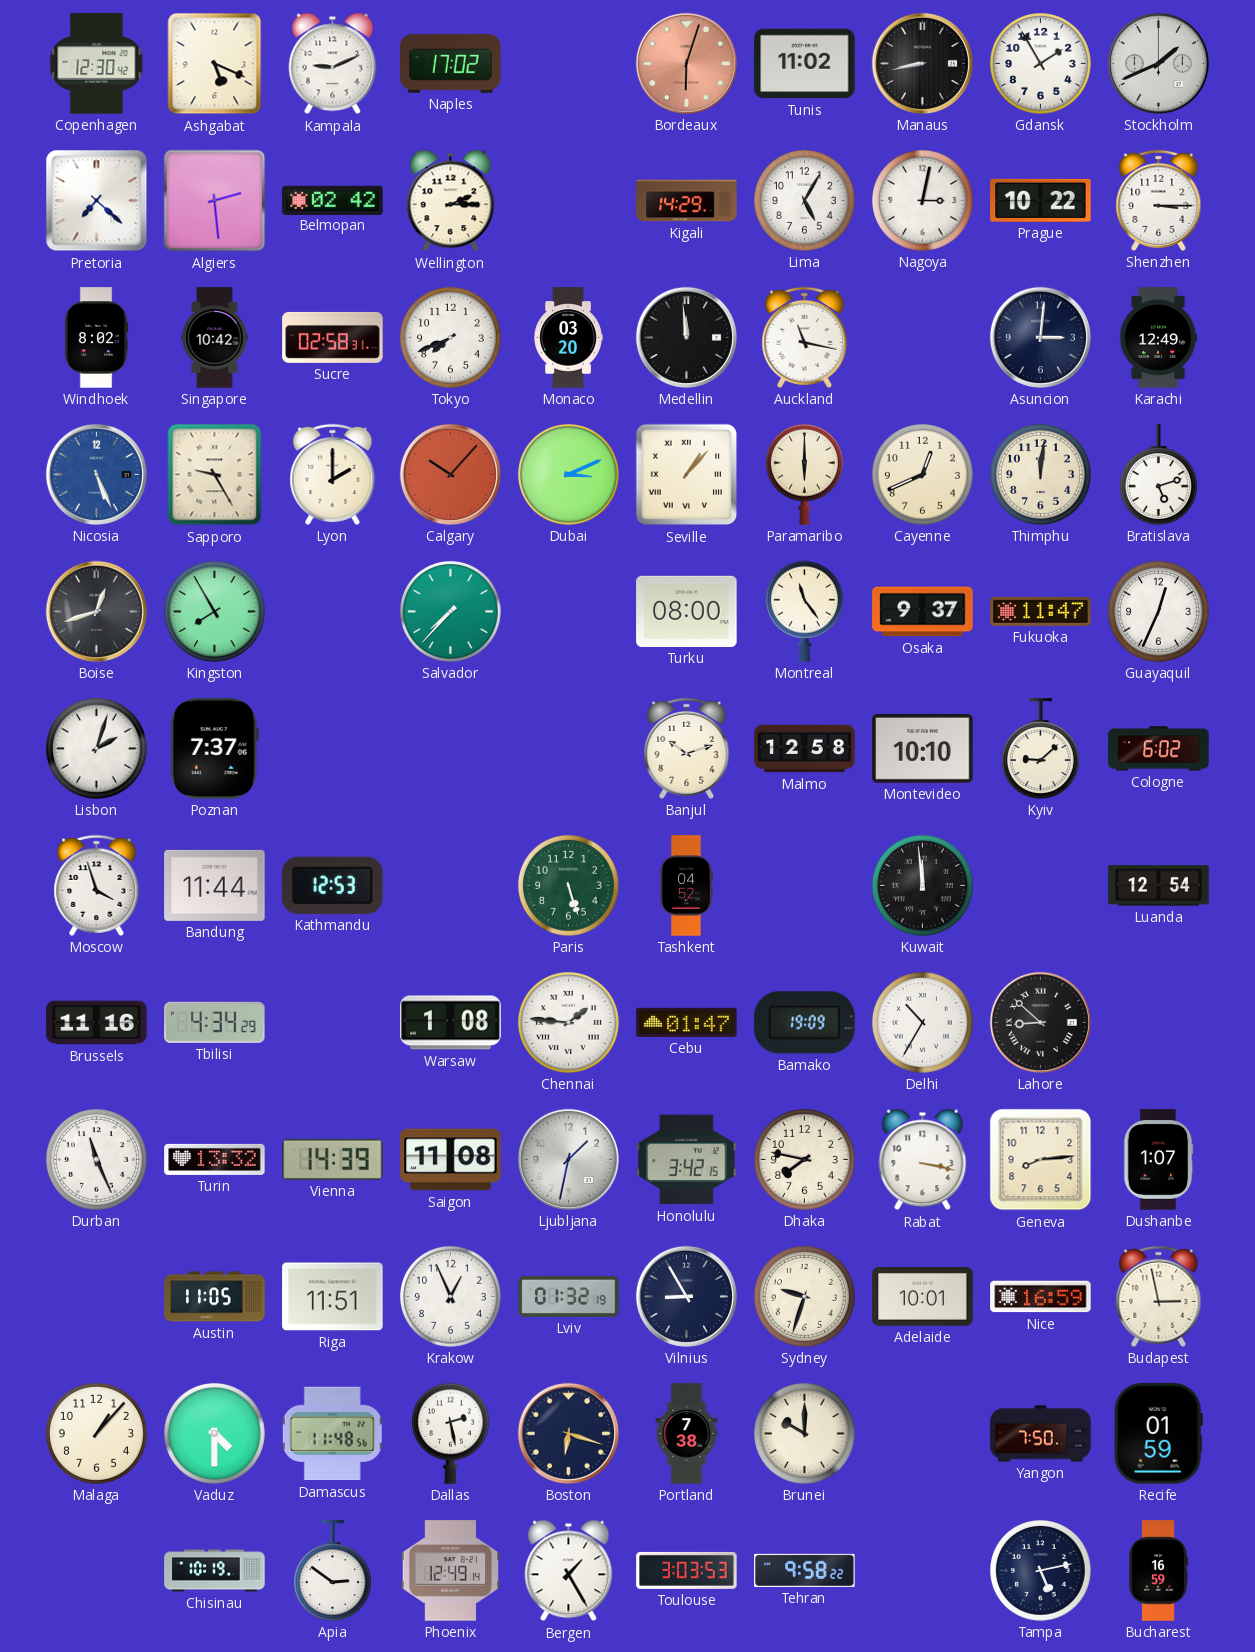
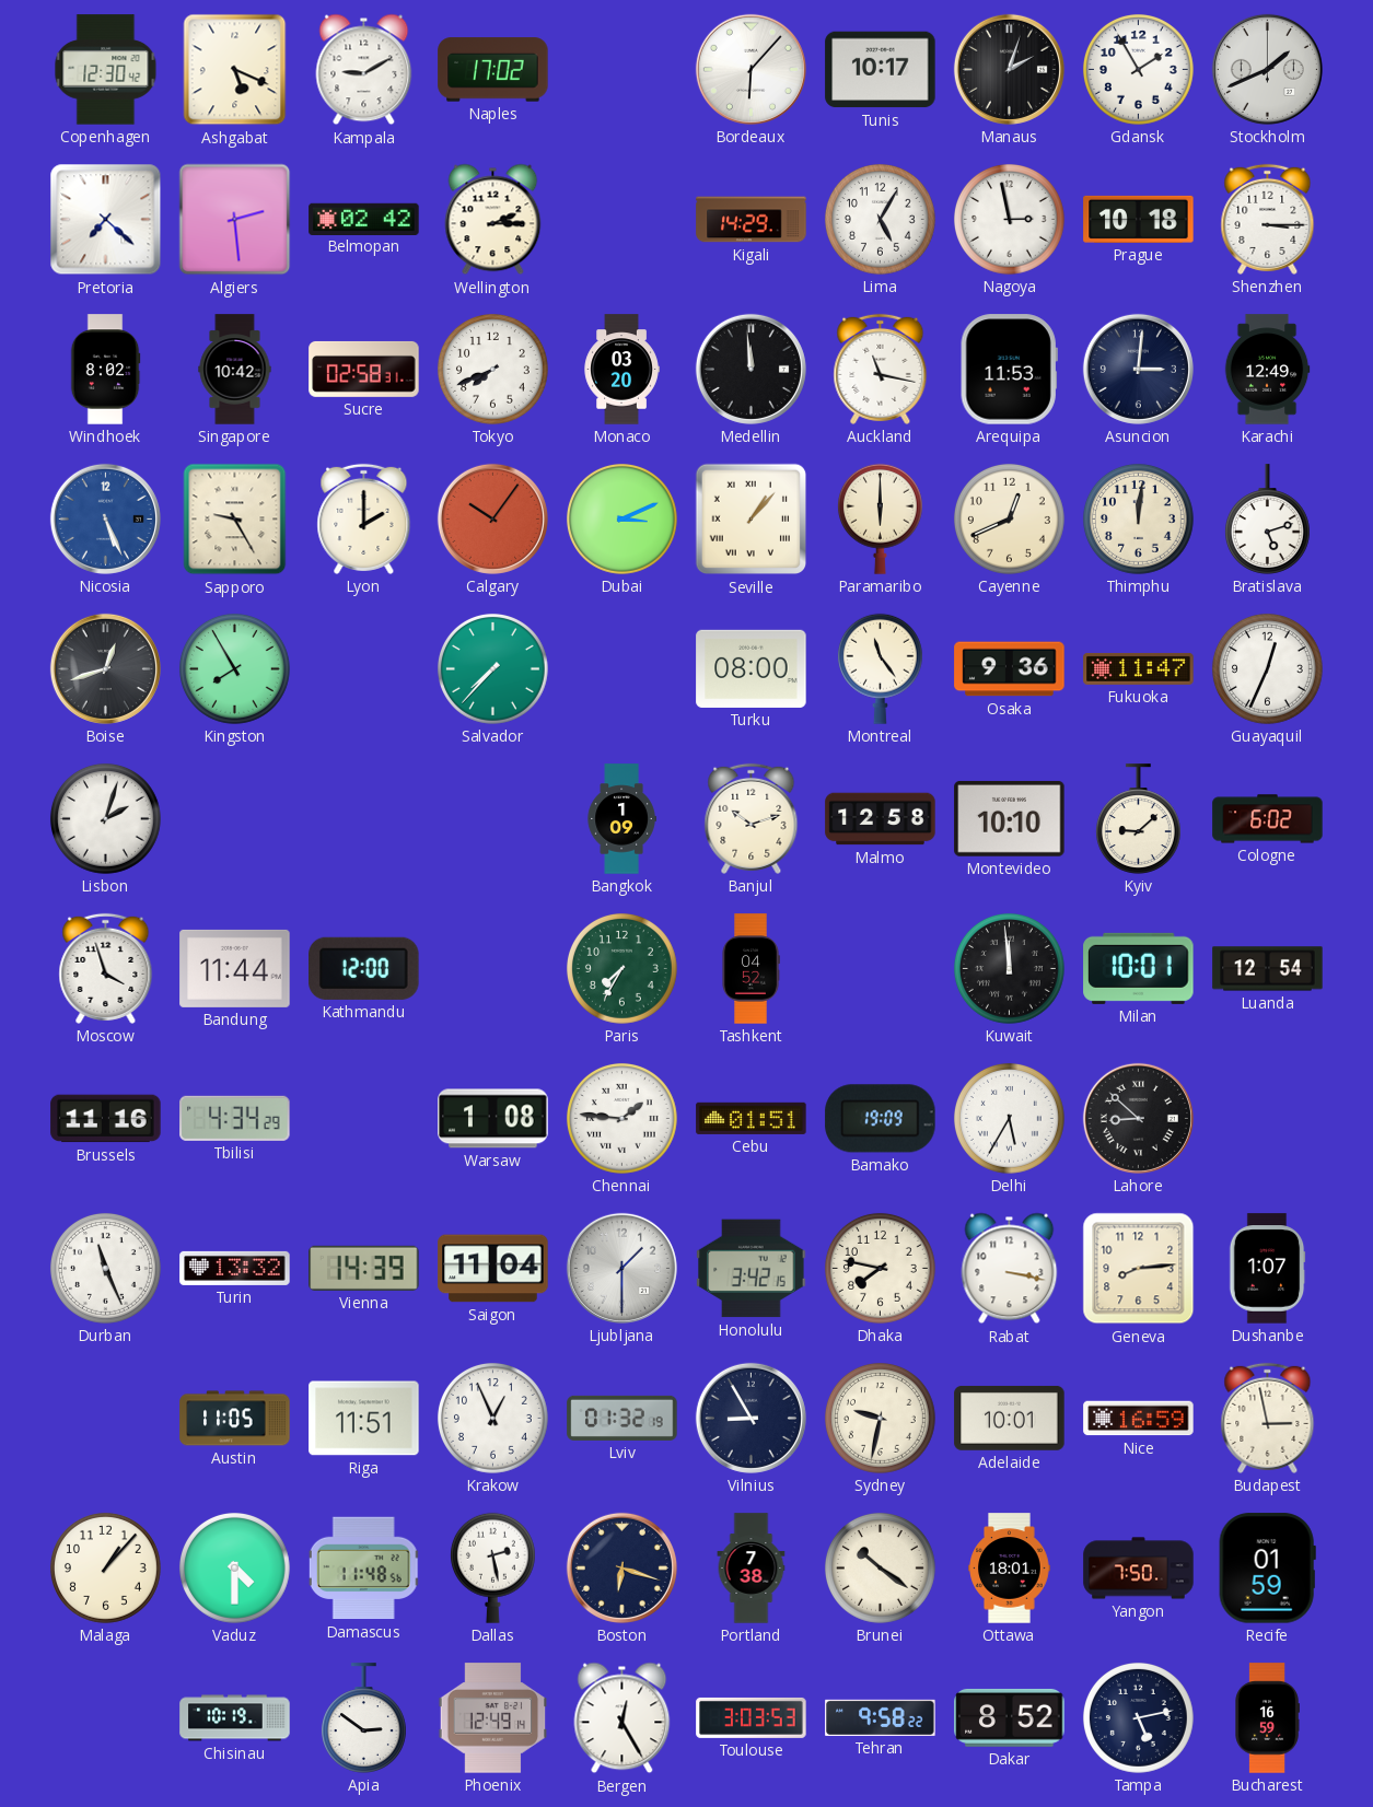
Kampala: 9:11 -> 9:10 (364, 70)
Bordeaux: 6:03 -> 6:07 (751, 69)
Bordeaux dial: salmon -> white (751, 69)
Tunis: 11:02 -> 10:17 (881, 70)
Manaus: 8:43 -> 2:03 (1009, 69)
Nagoya: 3:02 -> 2:58 (1009, 219)
Prague: 10:22 -> 10:18 (1139, 219)
Arequipa: none -> 11:53 (1009, 370)
Calgary: 10:07 -> 10:06 (492, 518)
Osaka: 9:37 -> 9:36 (1010, 669)
Poznan: 7:37 -> none (214, 749)
Bangkok: none -> 1:09 (621, 819)
Kathmandu: 12:53 -> 12:00 (364, 968)
Paris: 5:27 -> 7:35 (621, 968)
Milan: none -> 10:01 (1139, 968)
Cebu: 01:47 -> 01:51 (752, 1118)
Delhi: 10:35 -> 5:35 (1009, 1118)
Saigon: 11:08 -> 11:04 (493, 1269)
Ljubljana: 1:32 -> 1:30 (621, 1268)
Sydney: 9:33 -> 9:32 (880, 1418)
Brunei: 10:00 -> 10:21 (880, 1567)
Ottawa: none -> 18:01 (1010, 1569)
Bergen: 1:25 -> 12:25 (622, 1718)
Dakar: none -> 8:52 (1010, 1717)
